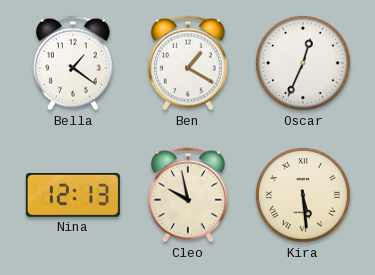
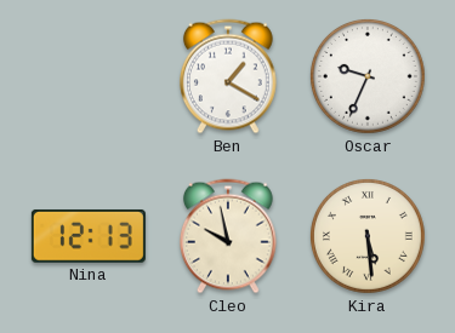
Bella: 1:21 -> none (73, 63)
Oscar: 12:34 -> 9:34 (368, 76)
